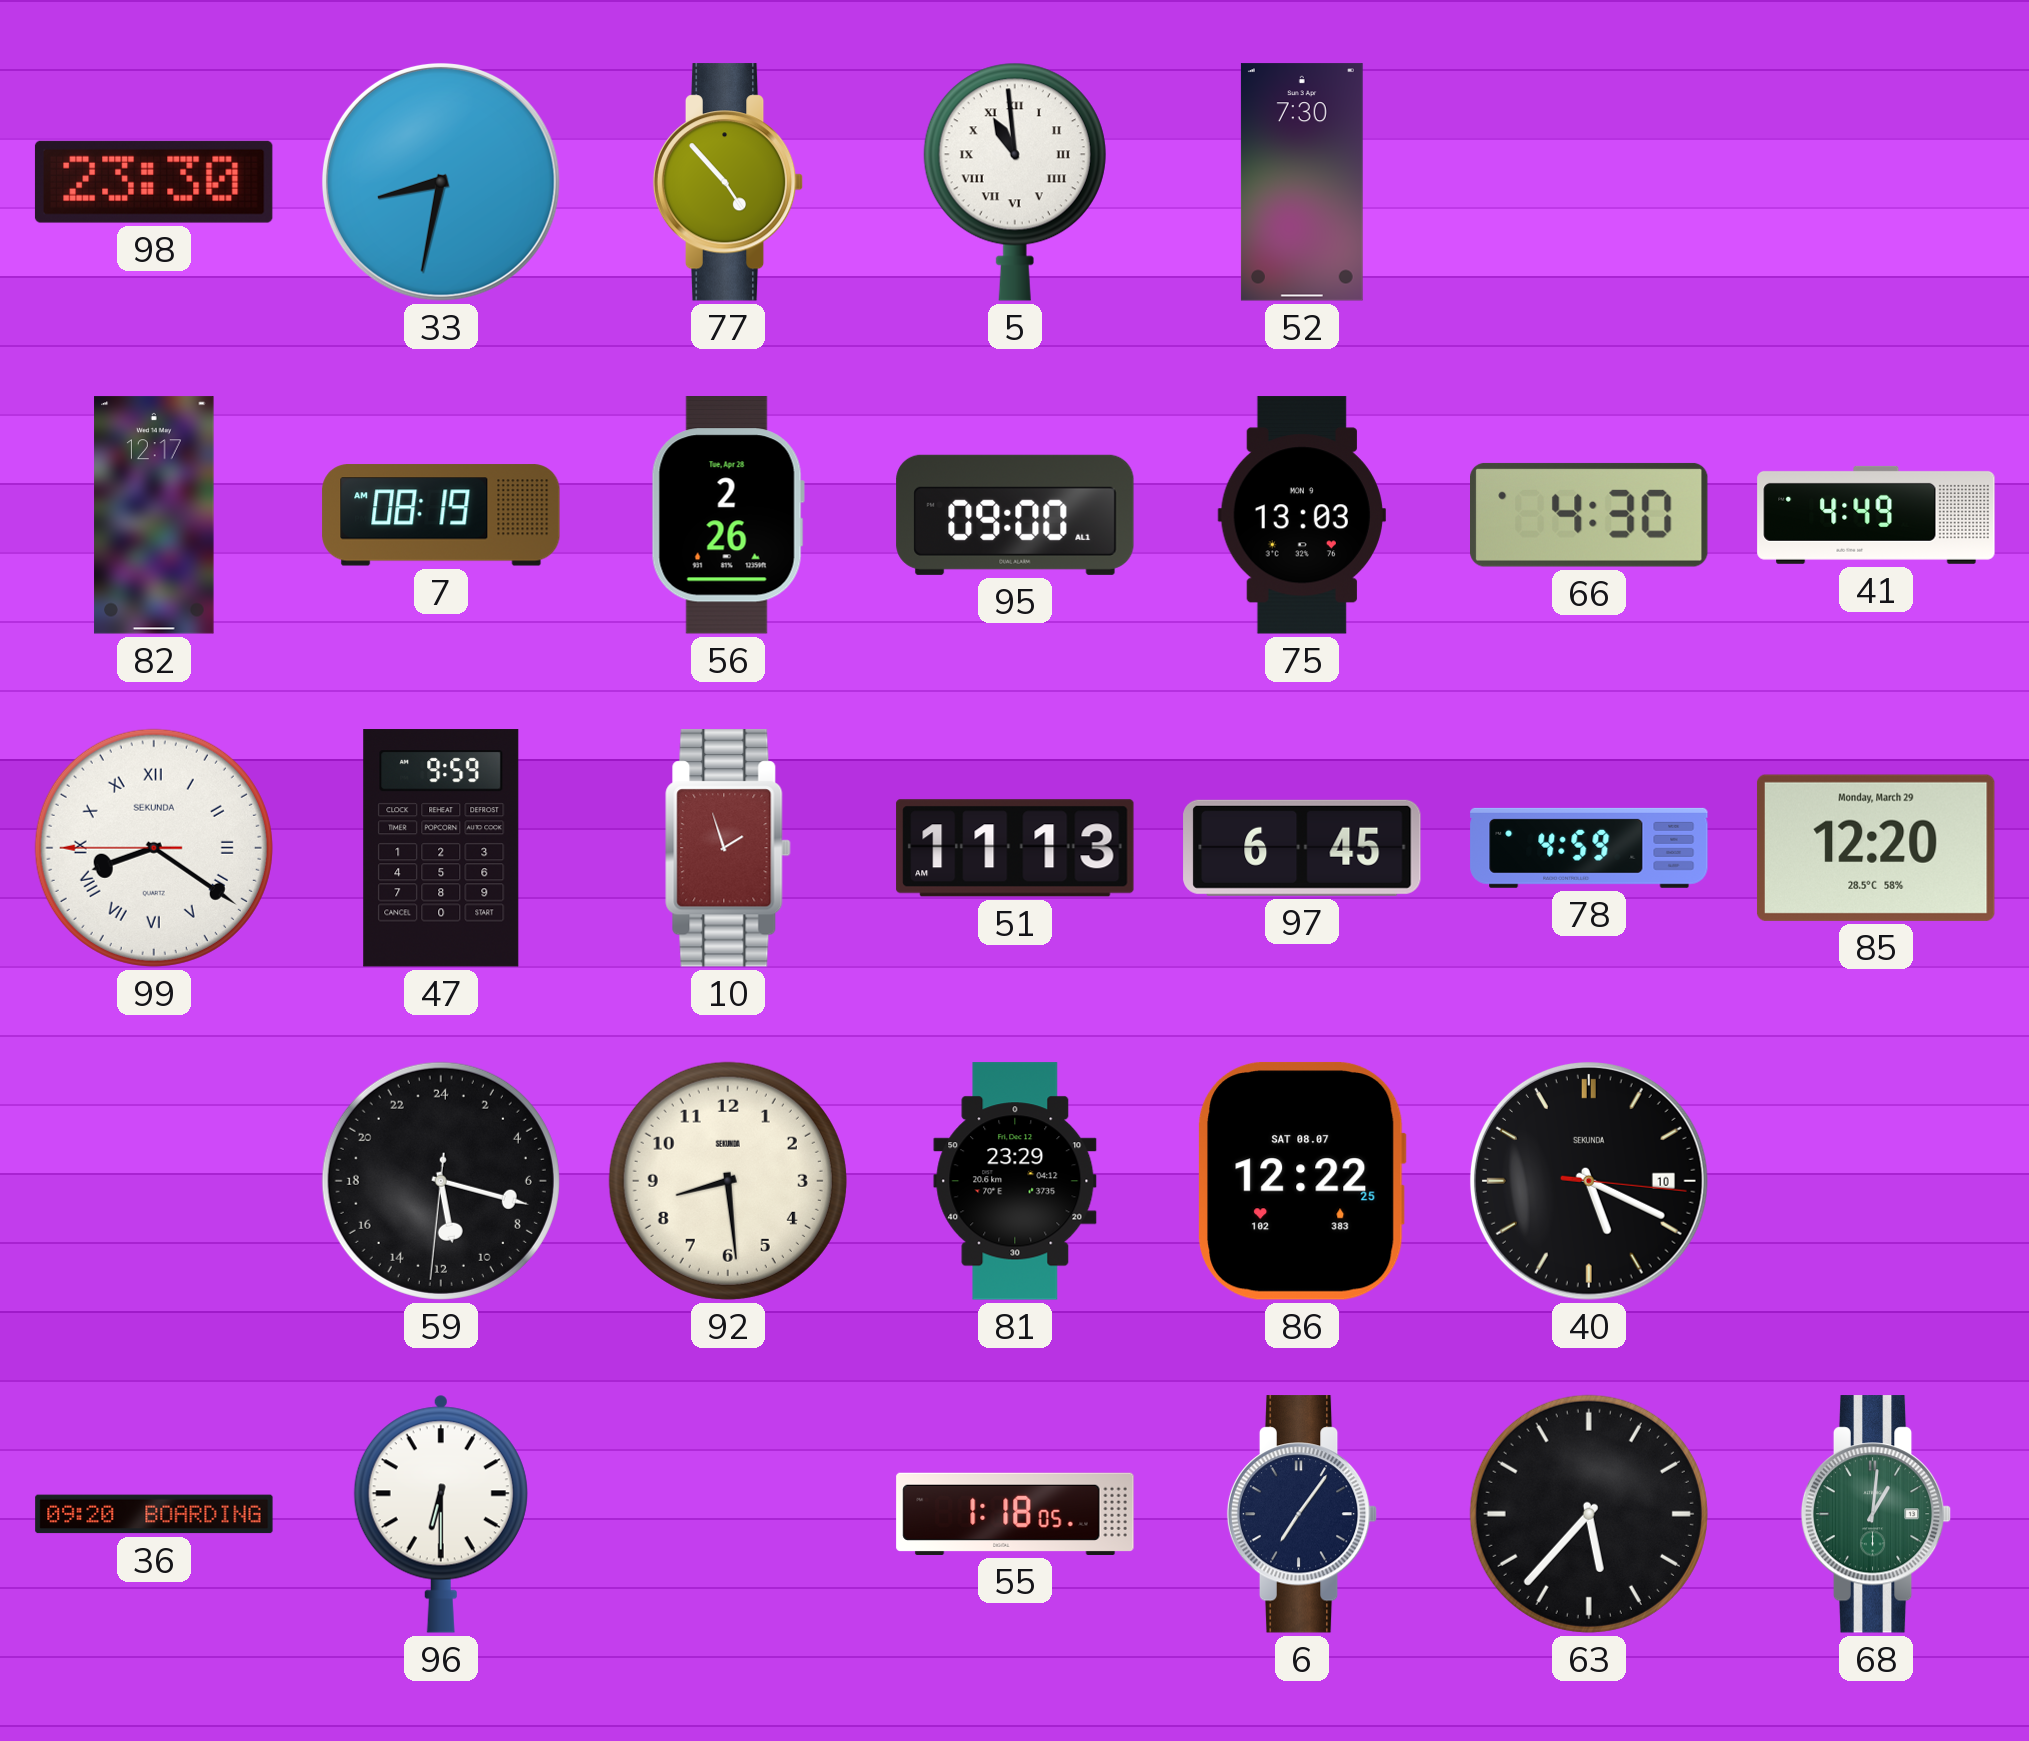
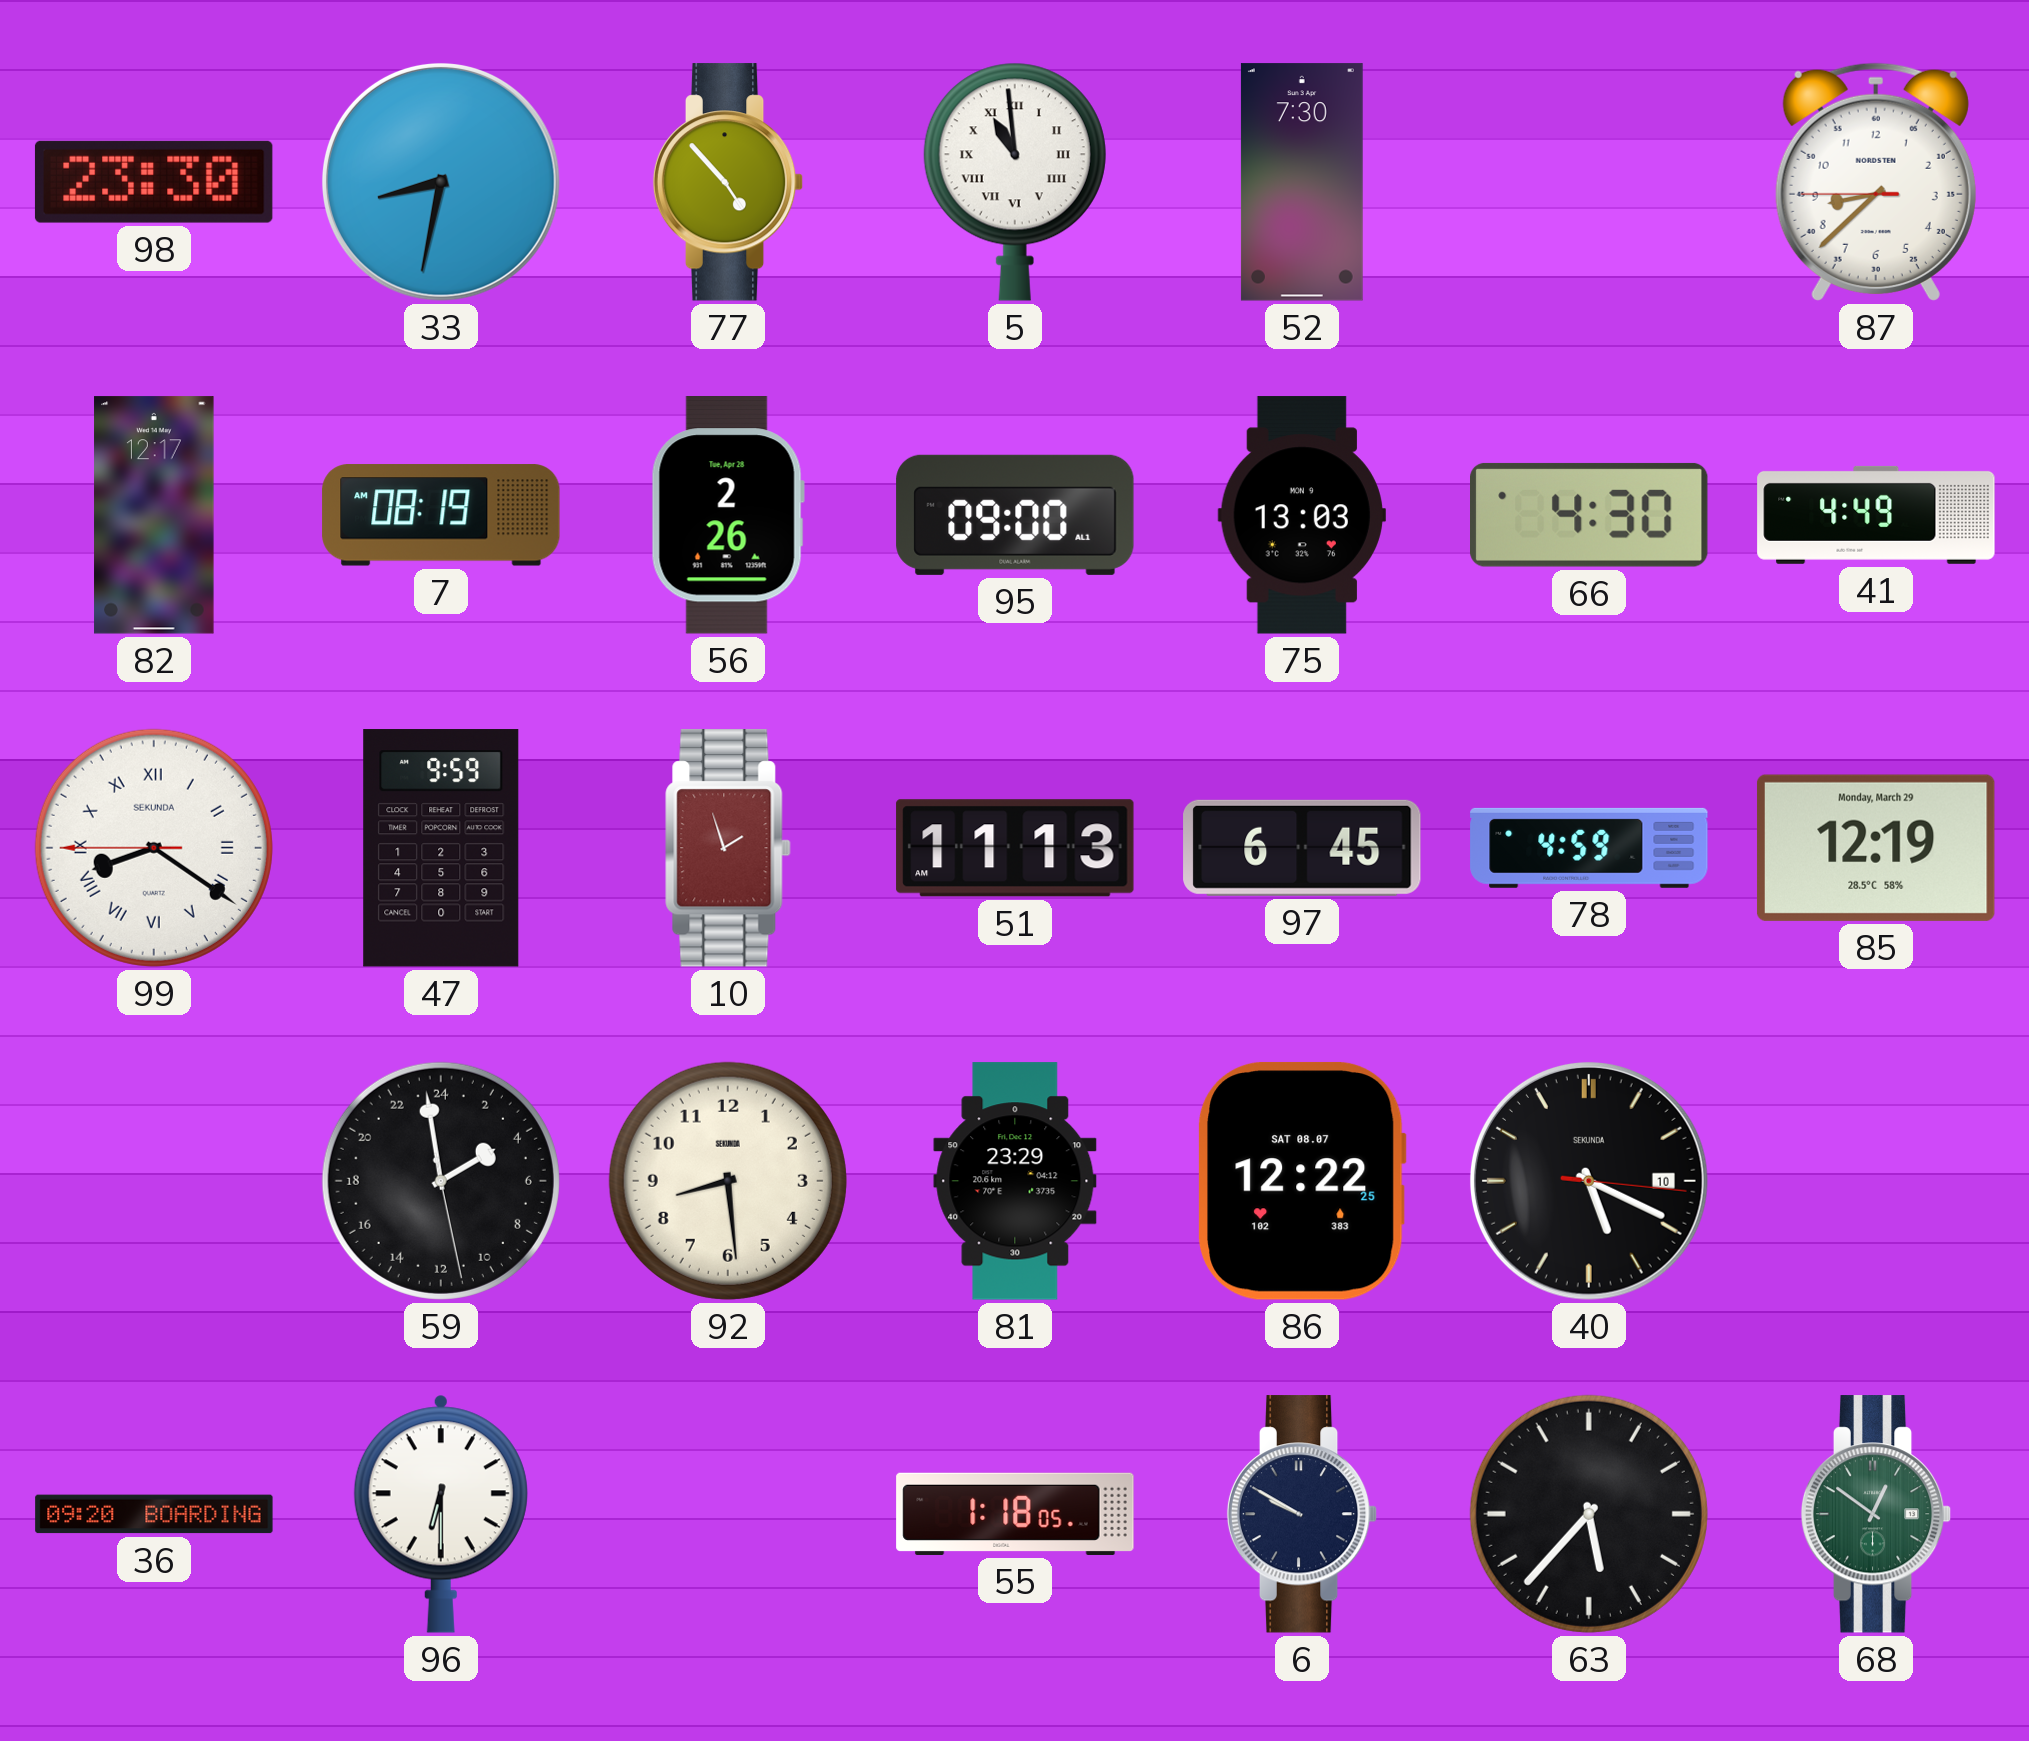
87: none -> 8:37 (1876, 182)
85: 12:20 -> 12:19 (1876, 848)
59: 11:17 -> 3:58 (441, 1181)
6: 7:06 -> 9:50 (1302, 1514)
68: 1:01 -> 12:51 (1876, 1514)
